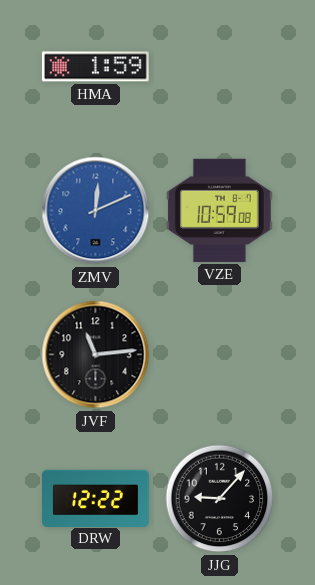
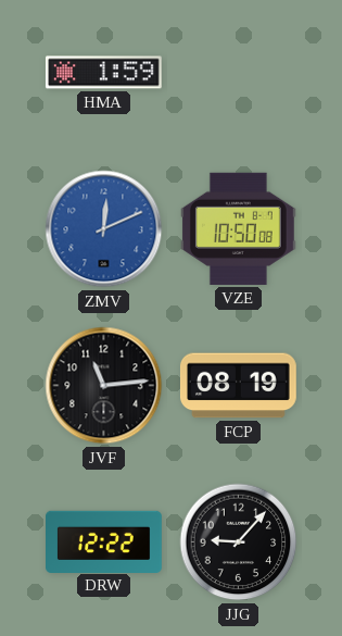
VZE: 10:59 -> 10:50 (238, 228)
FCP: none -> 08:19 (238, 386)
